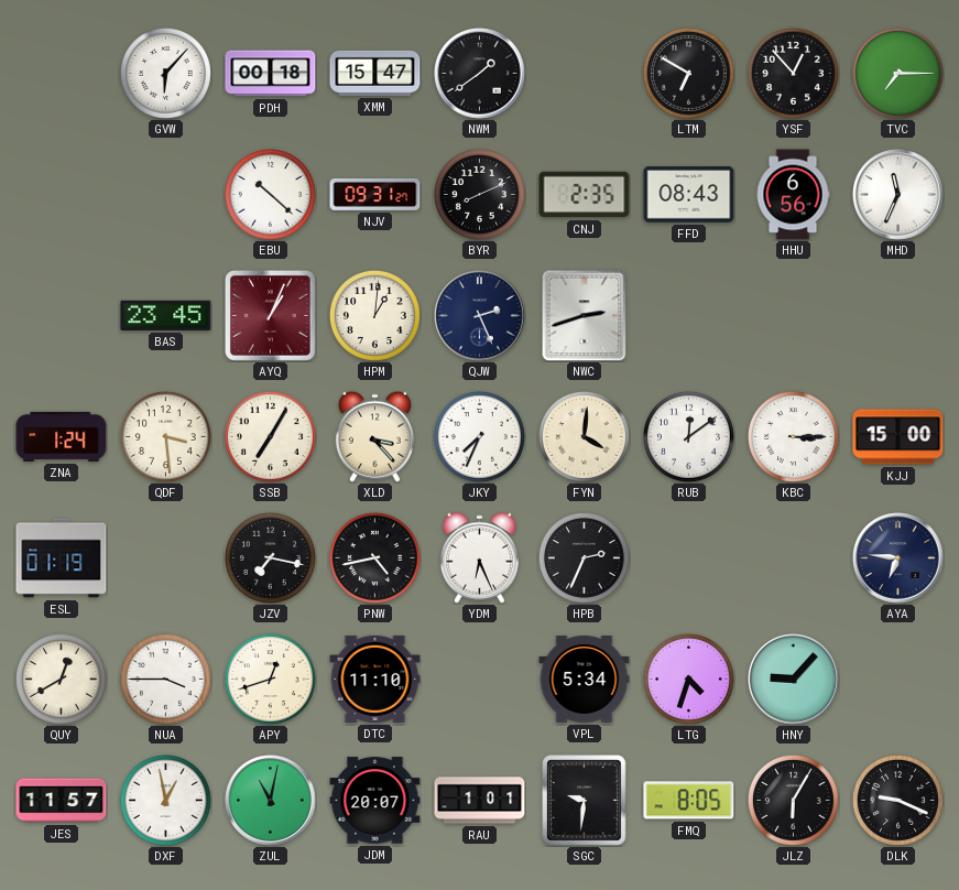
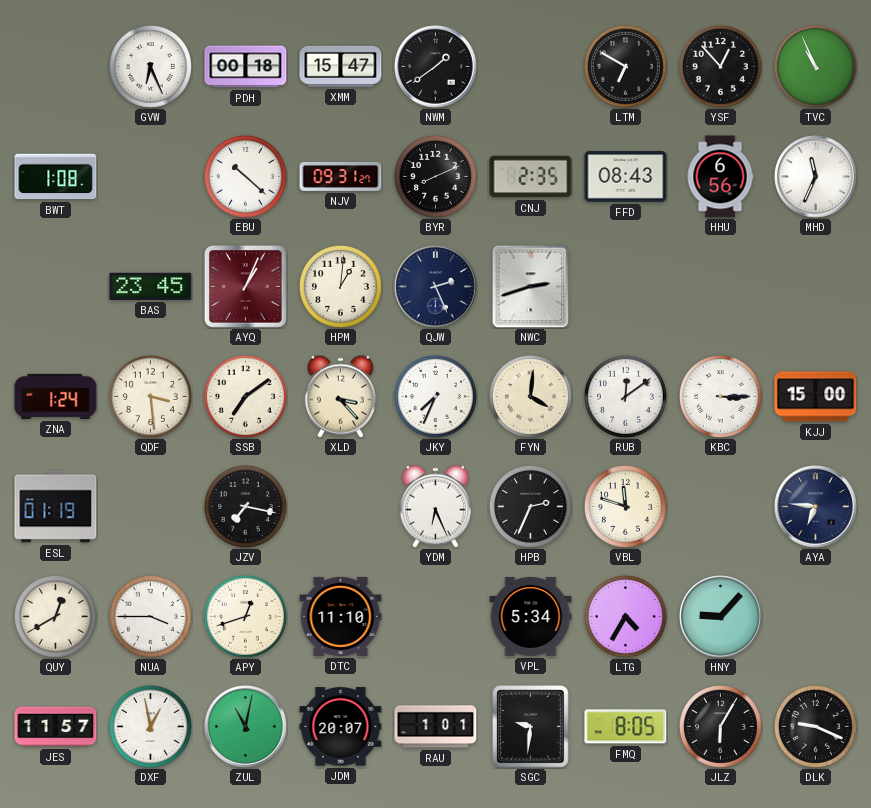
GVW: 6:07 -> 6:26 (150, 66)
TVC: 7:15 -> 10:56 (815, 66)
BWT: none -> 1:08 (56, 177)
SSB: 7:05 -> 7:09 (245, 396)
PNW: 4:43 -> none (374, 557)
VBL: none -> 11:48 (625, 506)
LTG: 4:33 -> 4:35 (625, 616)
